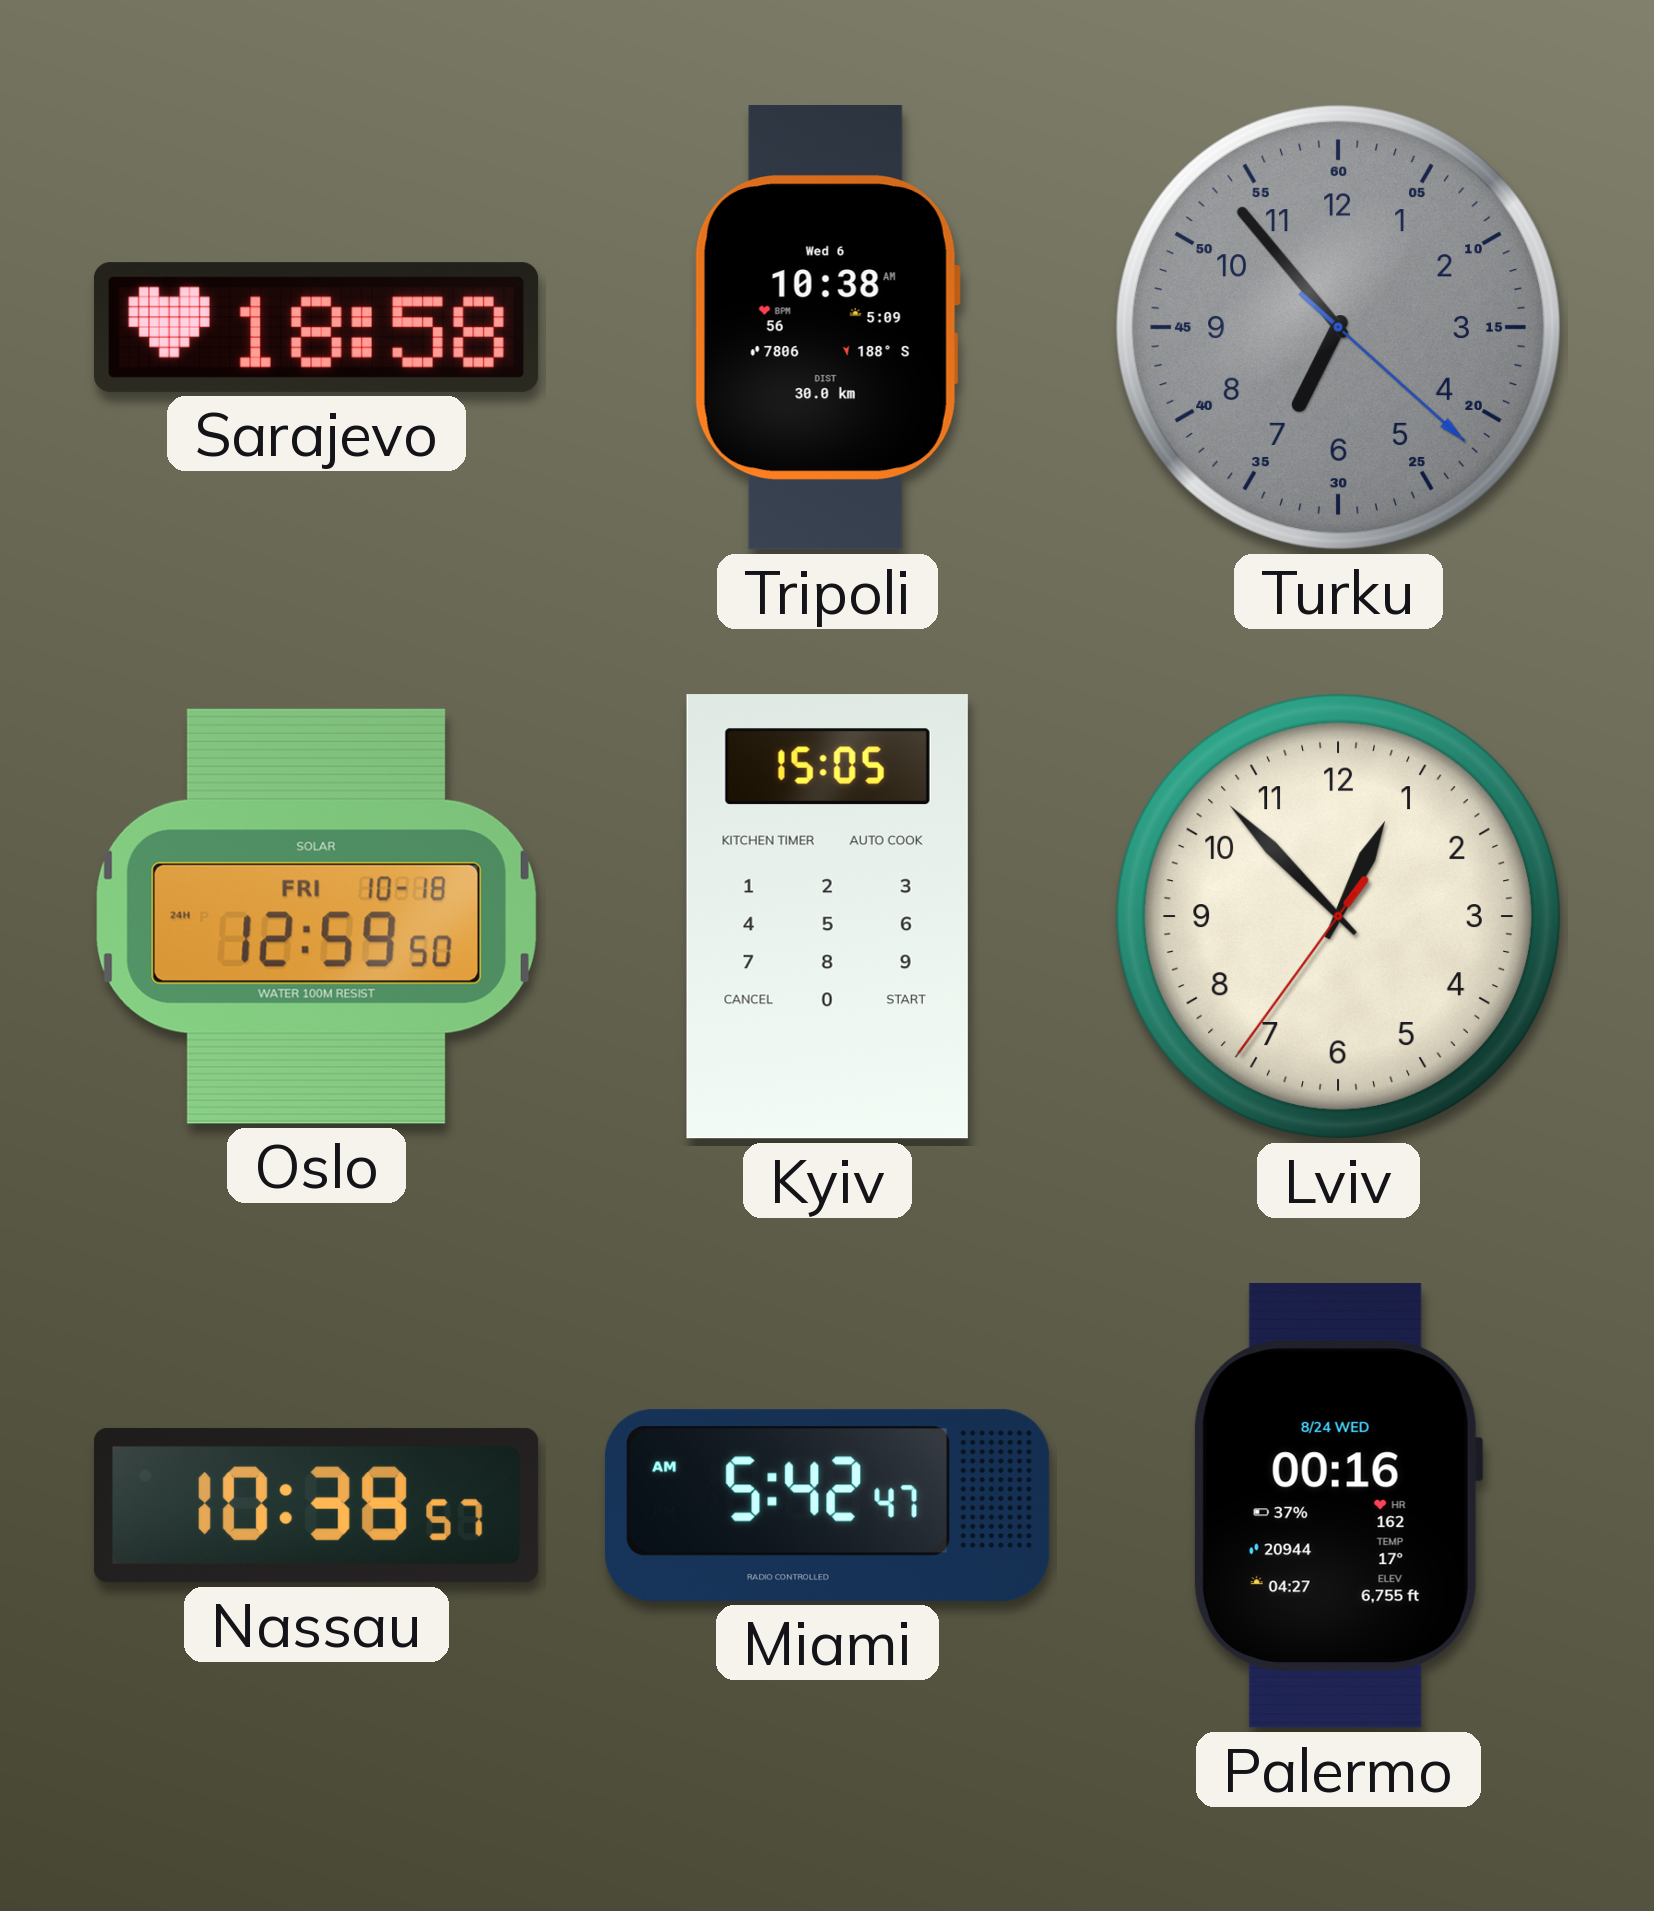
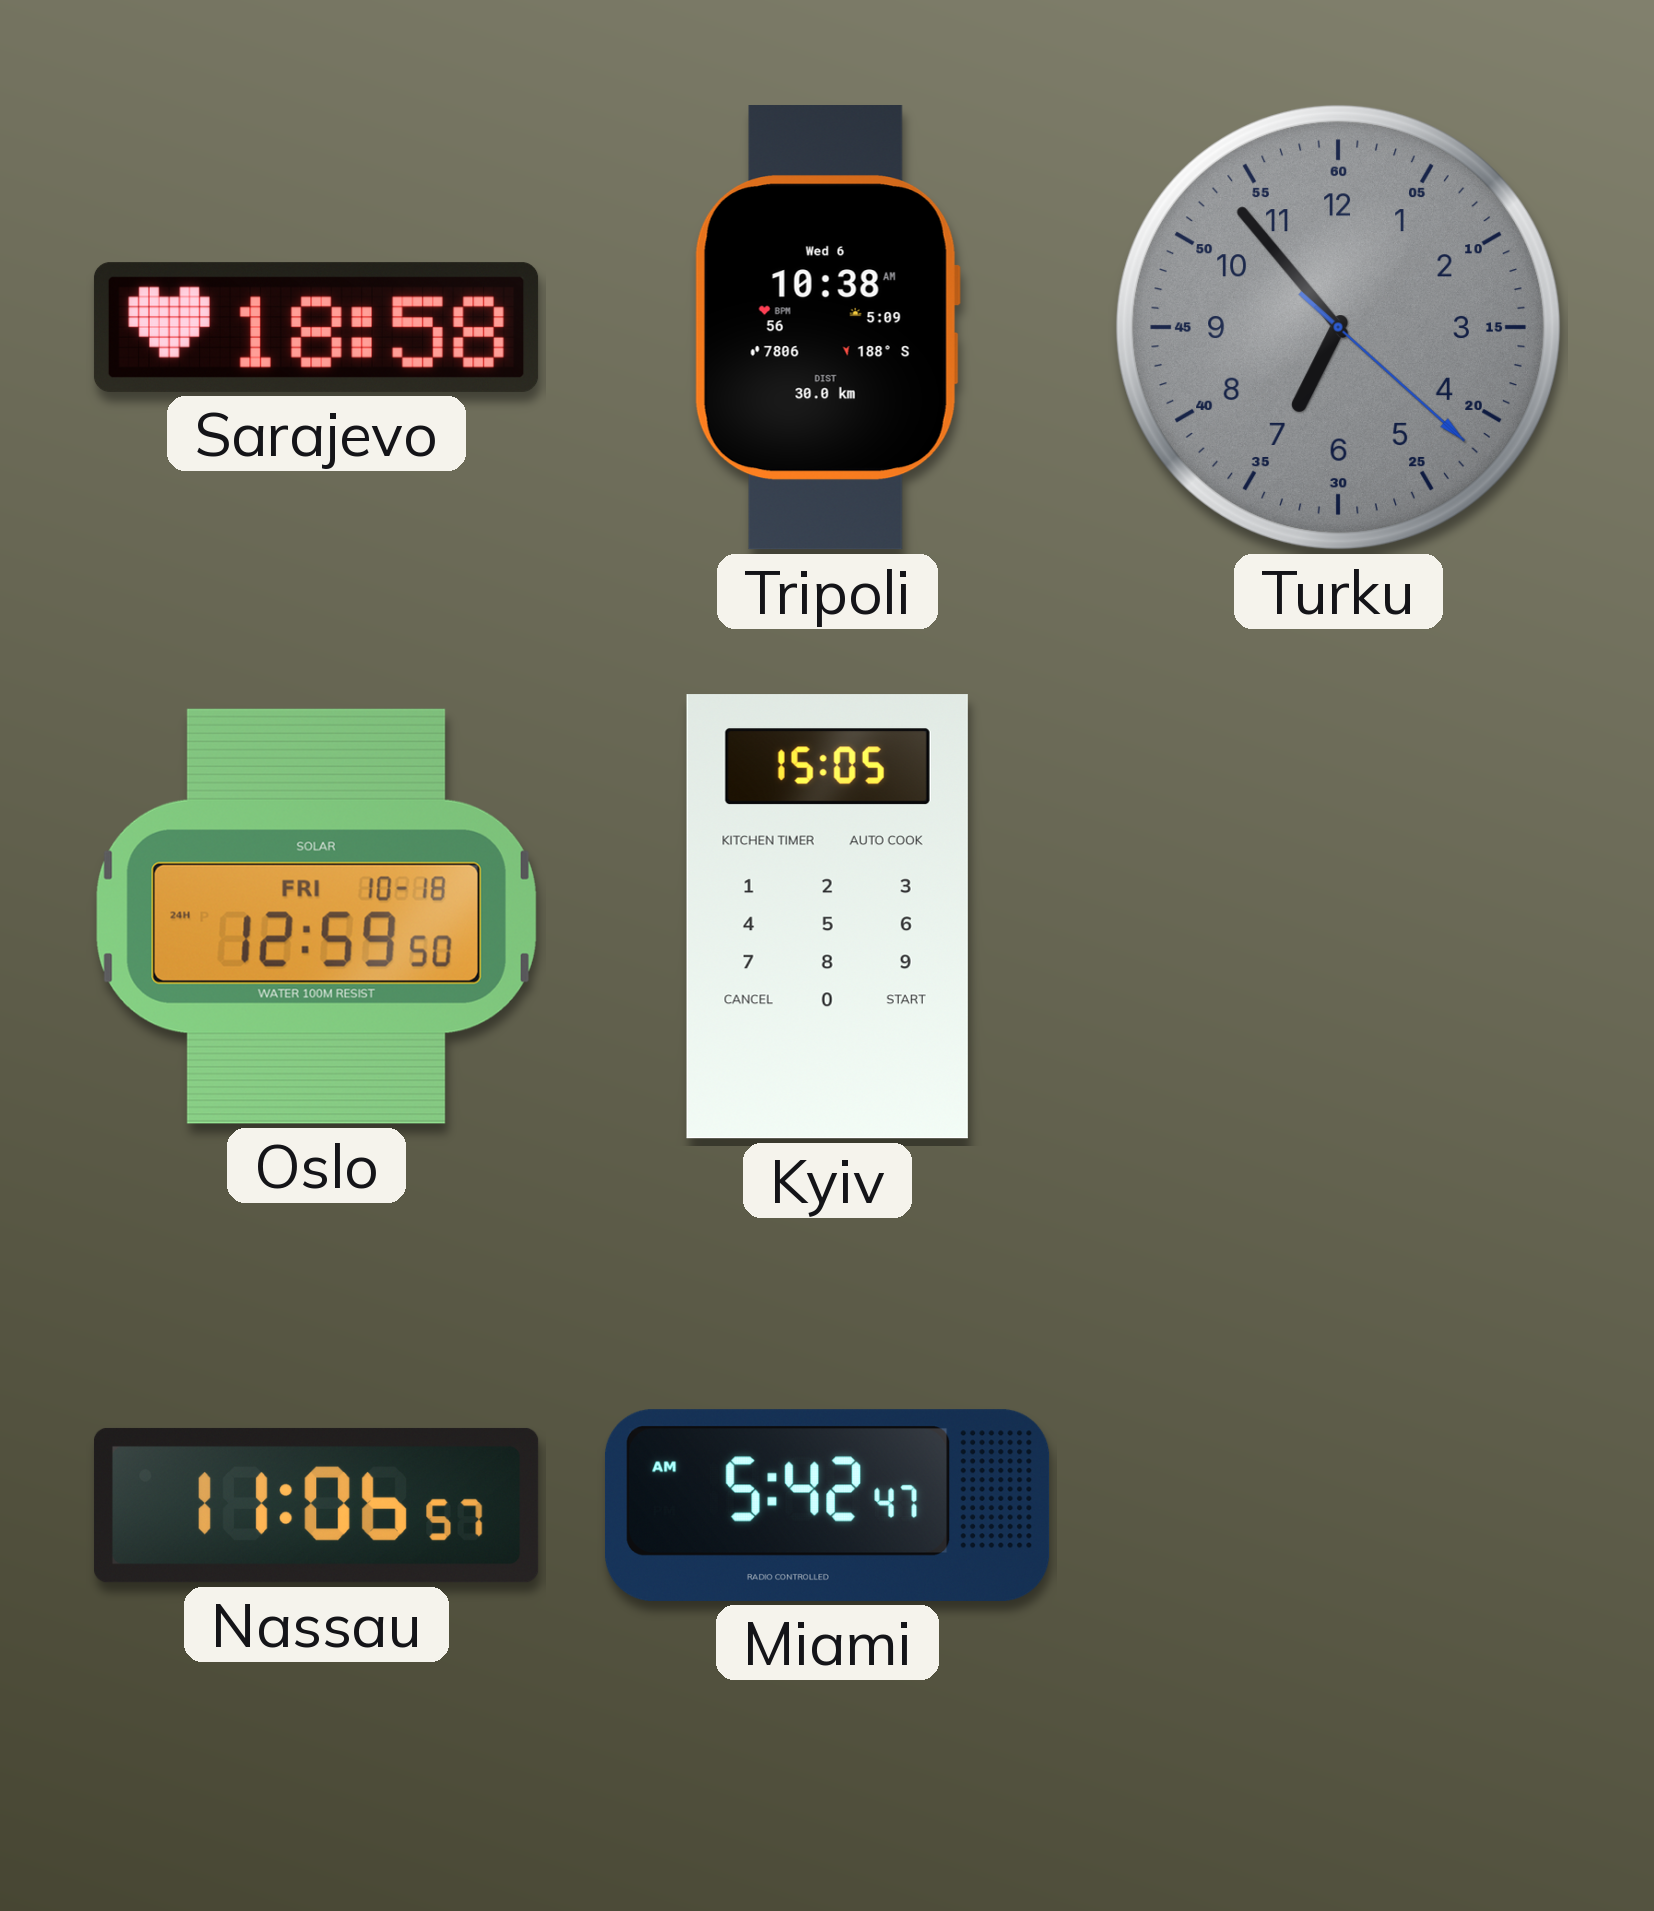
Lviv: 12:52 -> none (1338, 916)
Nassau: 10:38 -> 11:06 (316, 1505)
Palermo: 00:16 -> none (1338, 1506)
